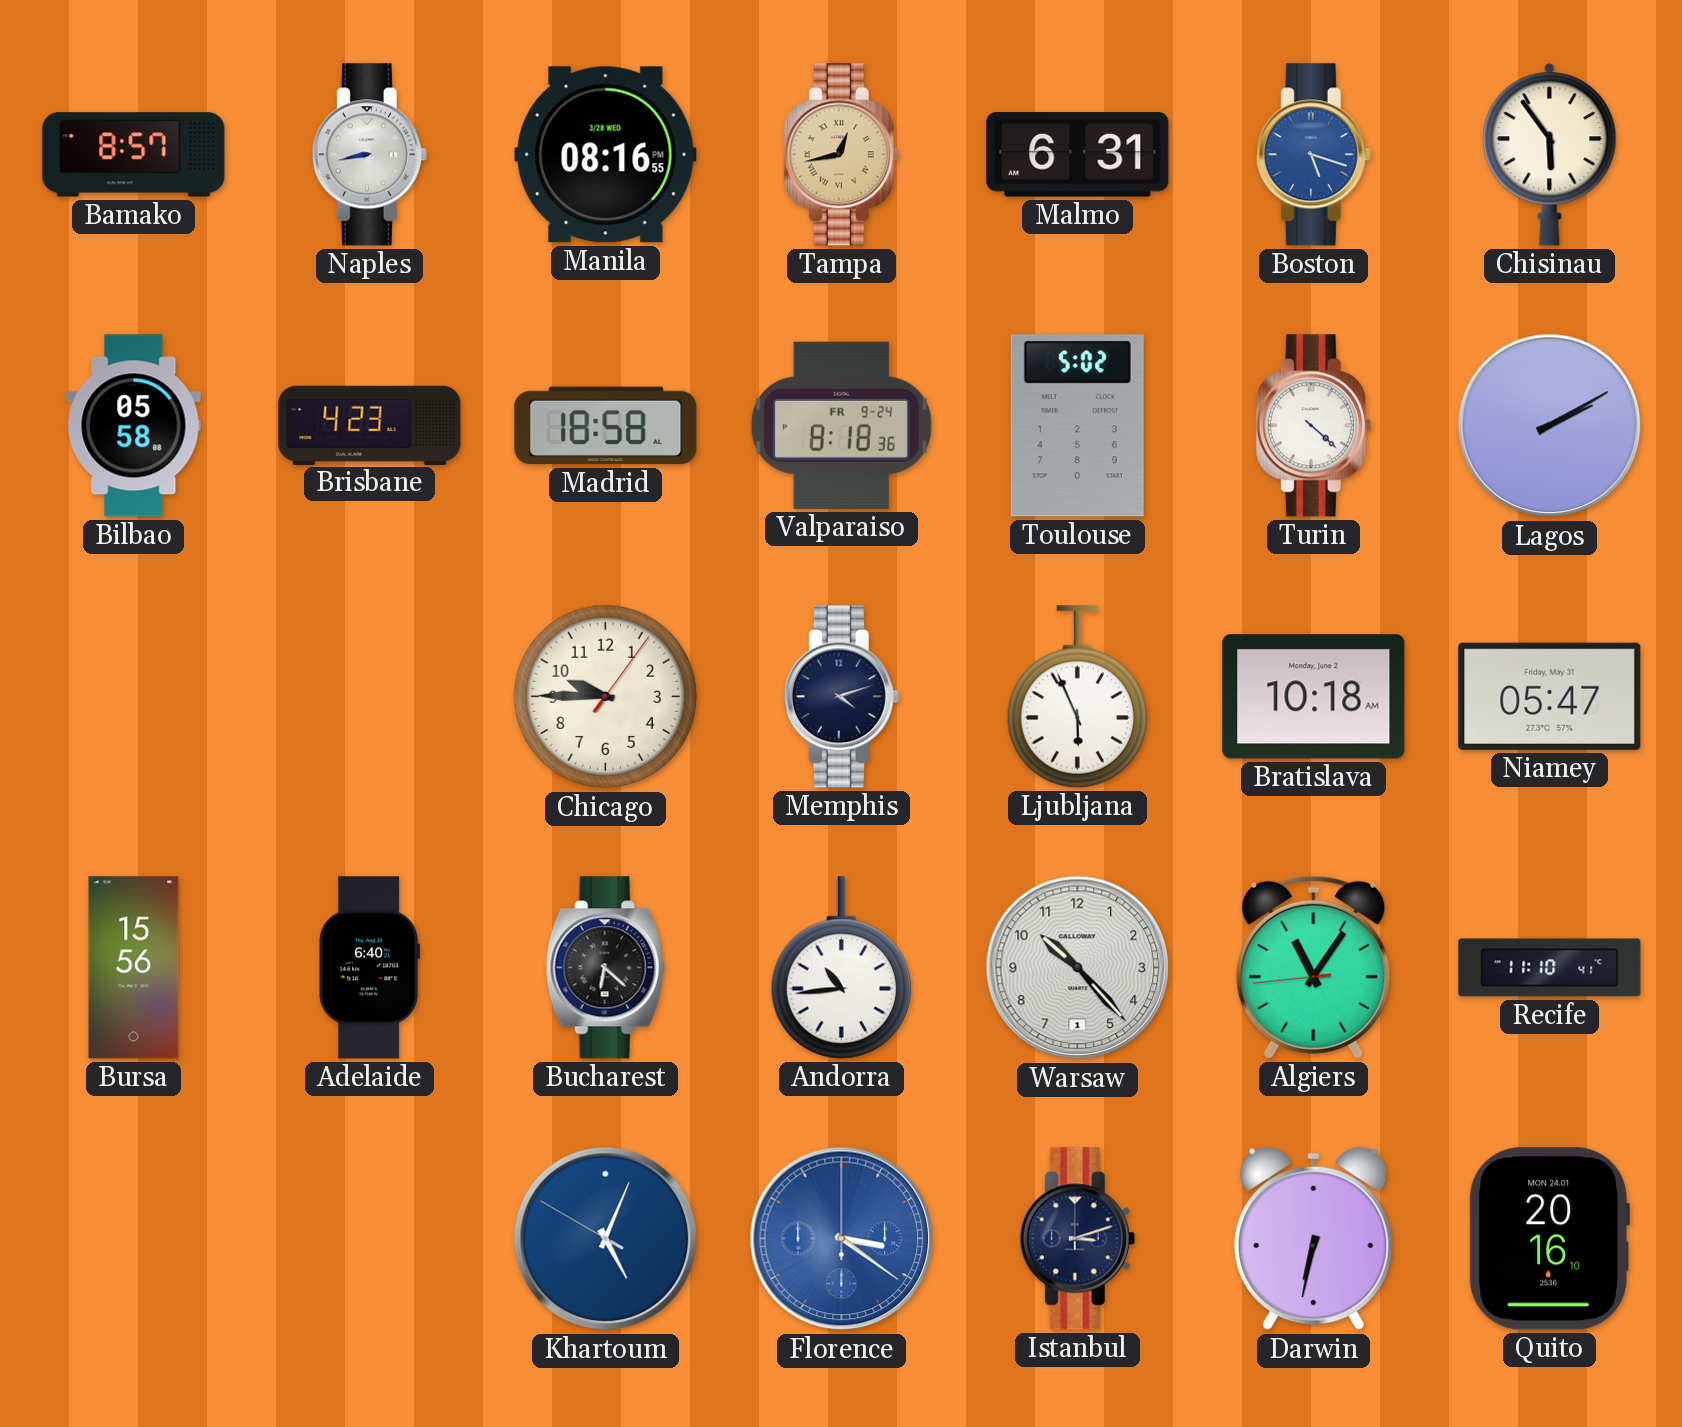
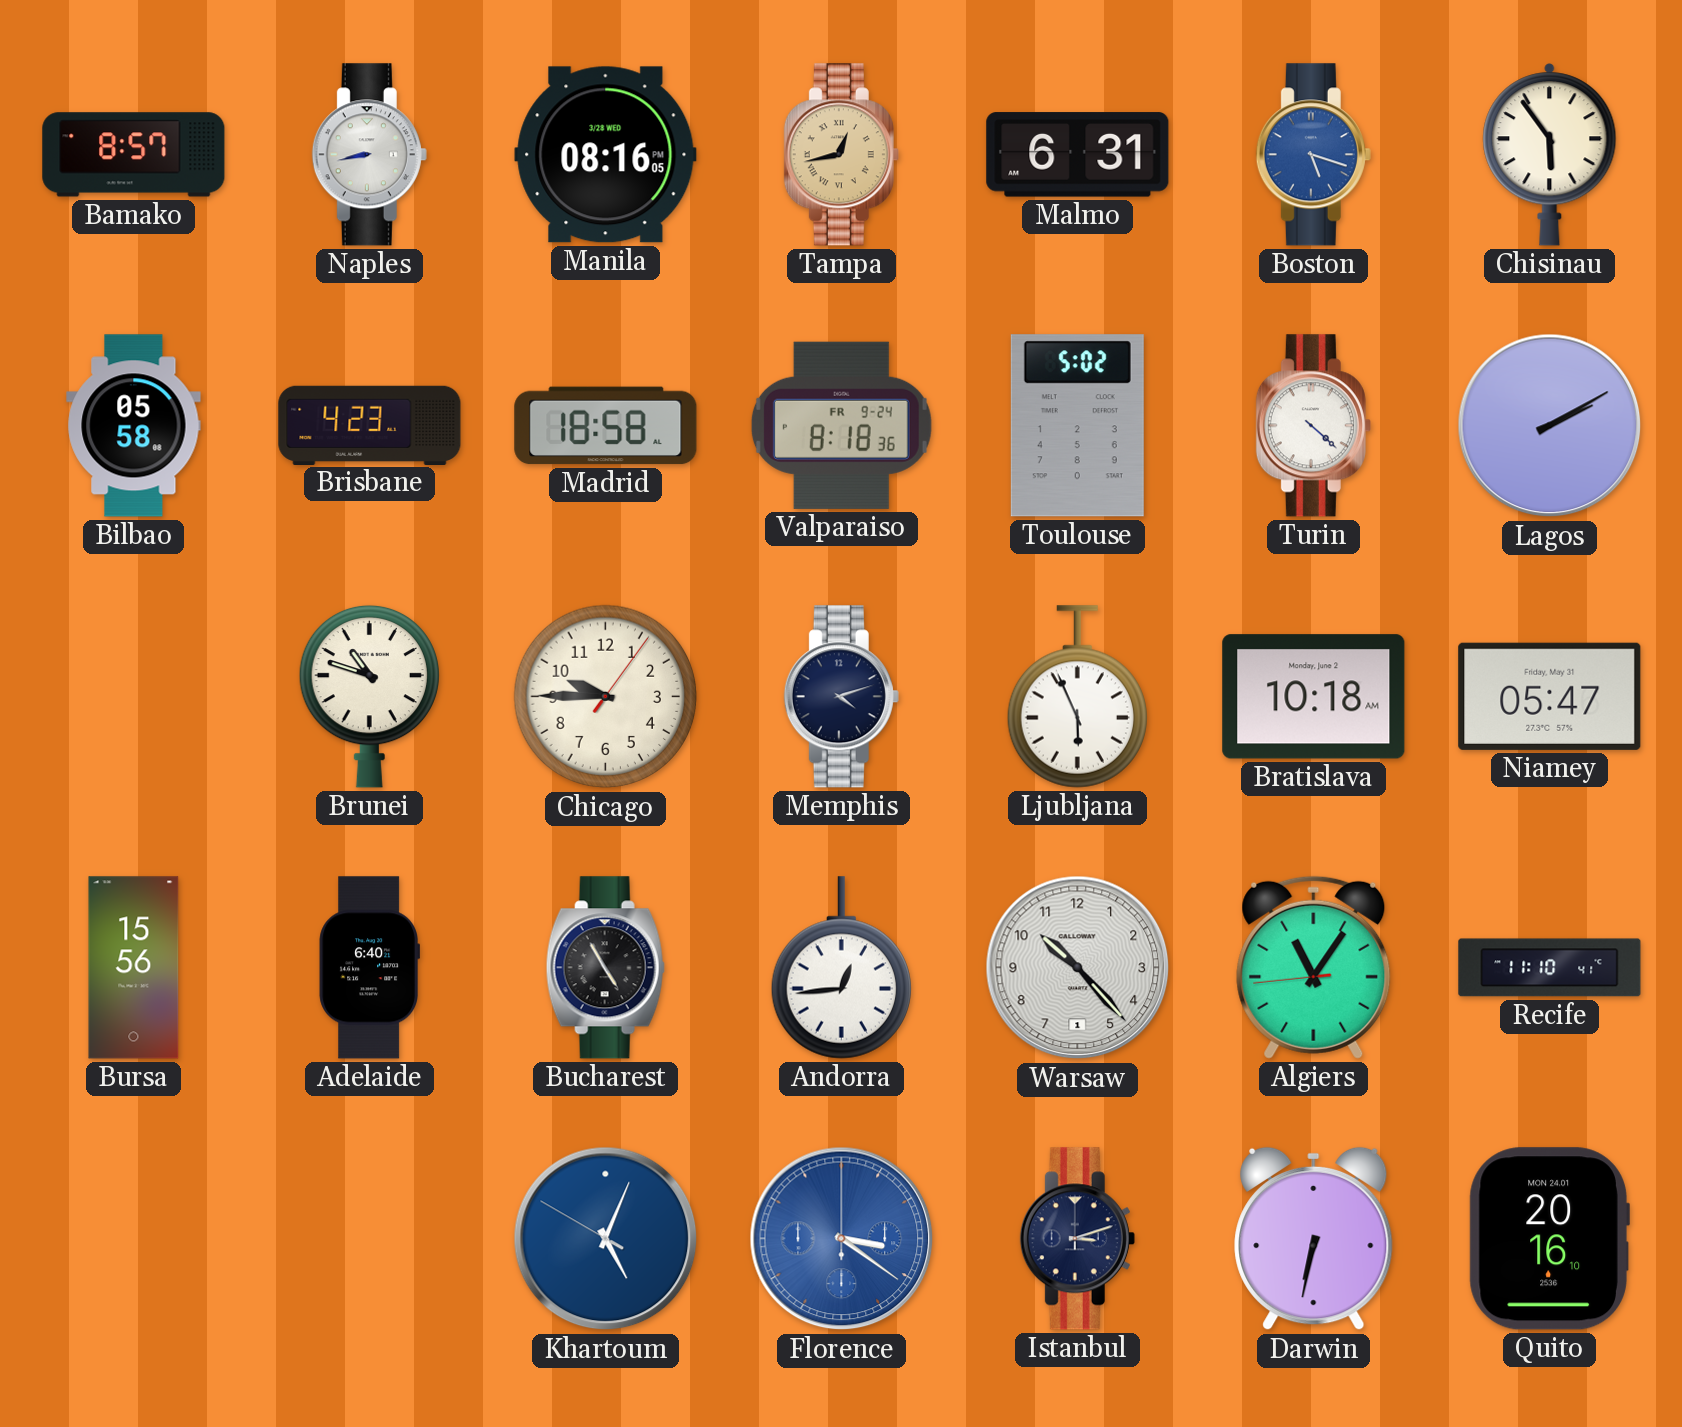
Manila: 08:16:55 PM -> 08:16:05 PM (606, 155)
Brunei: none -> 10:48 (369, 696)
Bucharest: 6:22 -> 4:55 (605, 968)
Andorra: 10:44 -> 12:44 (841, 968)
